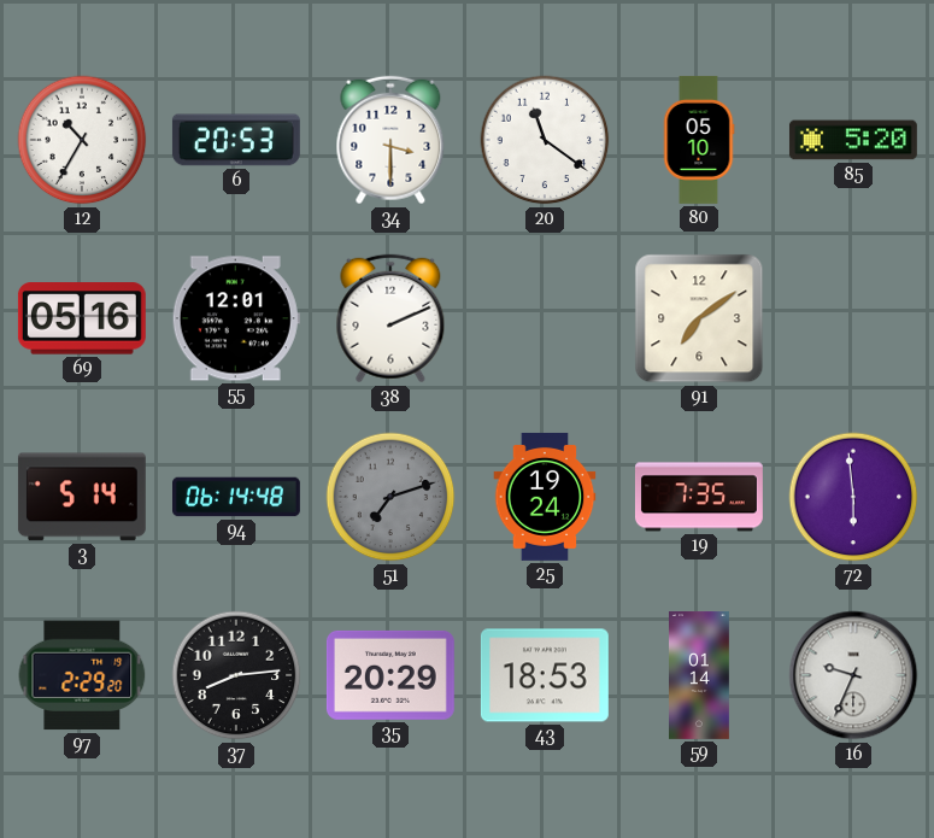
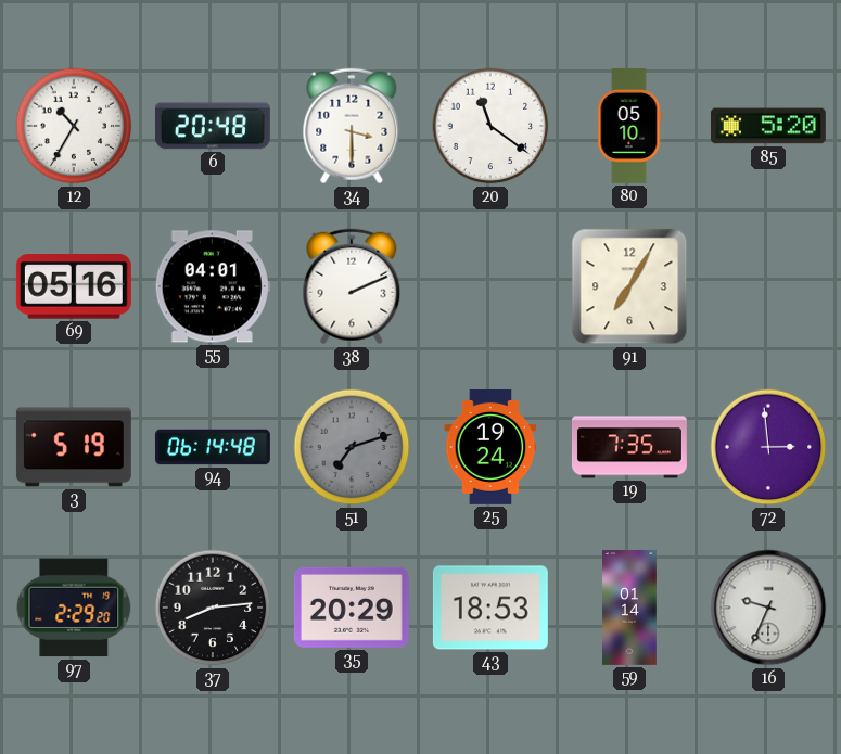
6: 20:53 -> 20:48 (213, 126)
55: 12:01 -> 04:01 (213, 286)
91: 7:09 -> 7:05 (629, 286)
3: 5:14 -> 5:19 (74, 447)
72: 5:59 -> 2:59 (768, 447)
